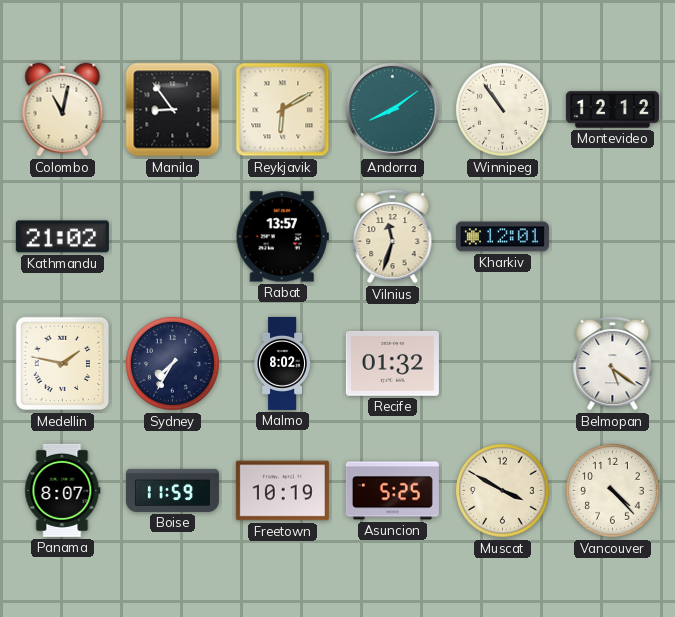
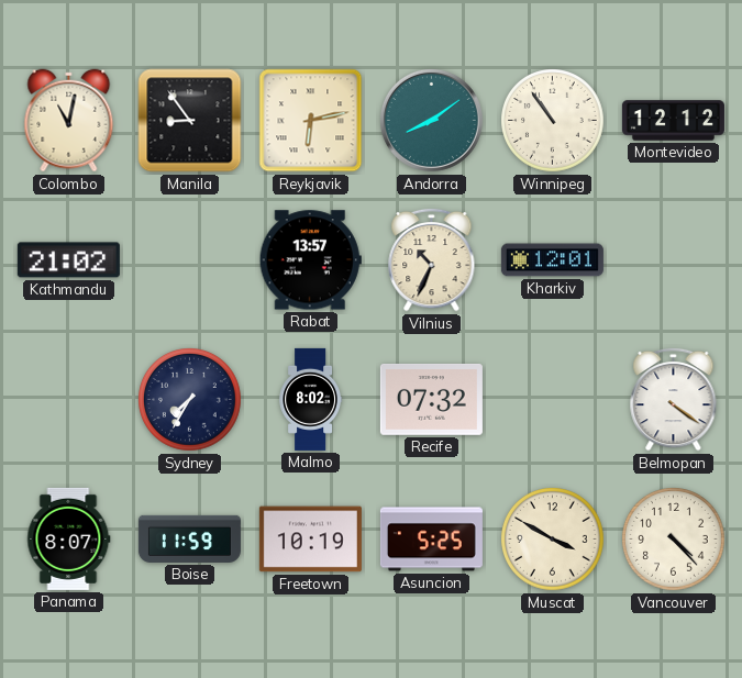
Reykjavik: 6:10 -> 6:13 (311, 121)
Vilnius: 11:33 -> 10:34 (432, 259)
Medellin: 1:47 -> none (63, 364)
Recife: 01:32 -> 07:32 (431, 399)
Belmopan: 5:21 -> 4:21 (674, 399)
